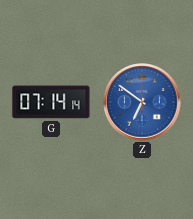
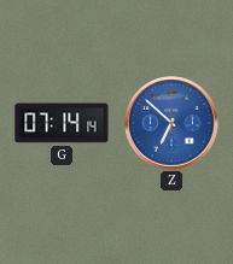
Z: 6:51 -> 6:52 (171, 123)
